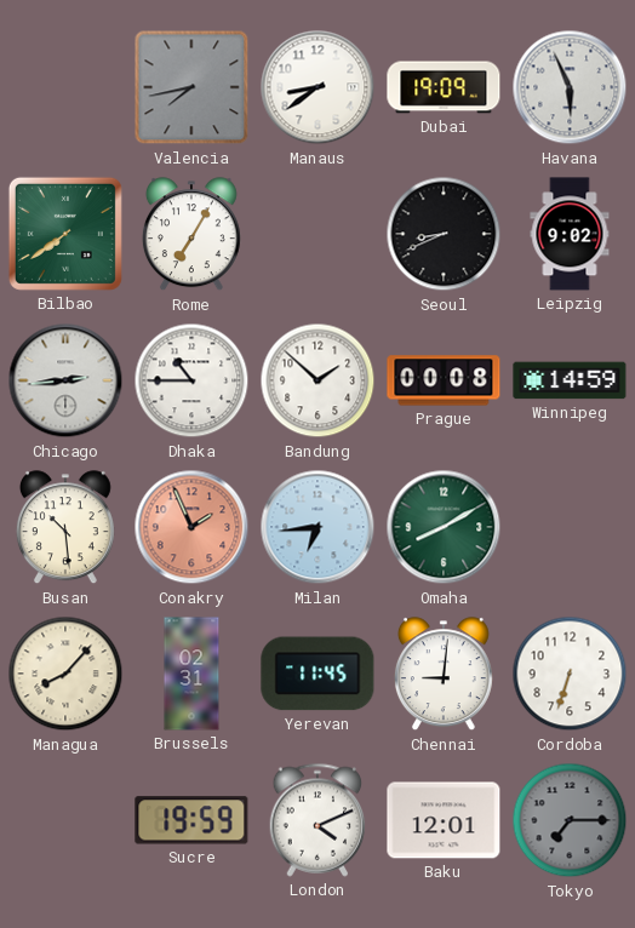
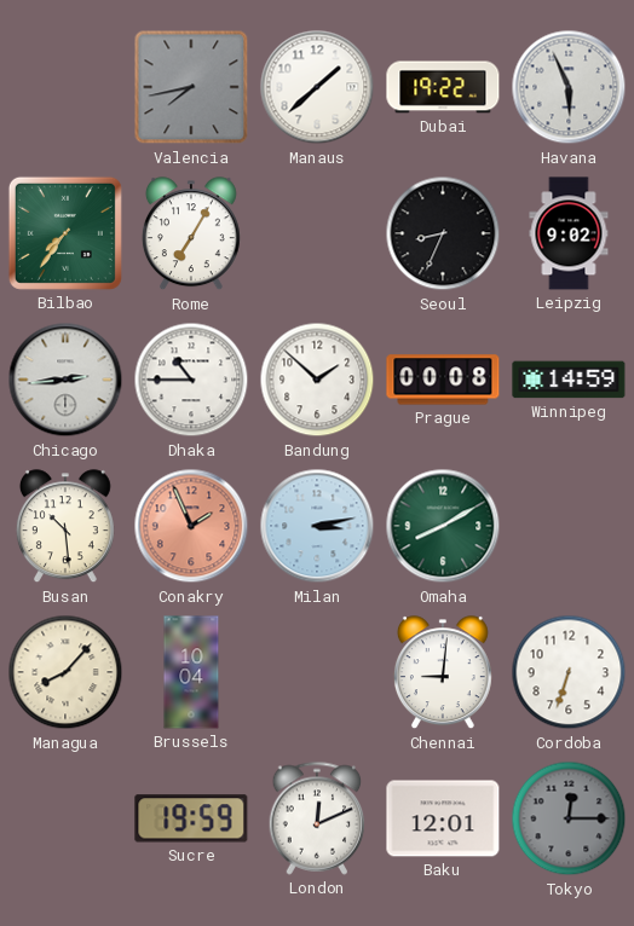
Manaus: 8:39 -> 1:38 (317, 87)
Dubai: 19:09 -> 19:22 (443, 87)
Bilbao: 7:39 -> 7:36 (65, 233)
Seoul: 8:41 -> 8:34 (443, 233)
Milan: 6:44 -> 3:13 (317, 526)
Brussels: 02:31 -> 10:04 (191, 672)
Yerevan: 11:45 -> none (317, 674)
London: 4:11 -> 12:11 (317, 818)
Tokyo: 7:15 -> 12:15 (569, 818)
